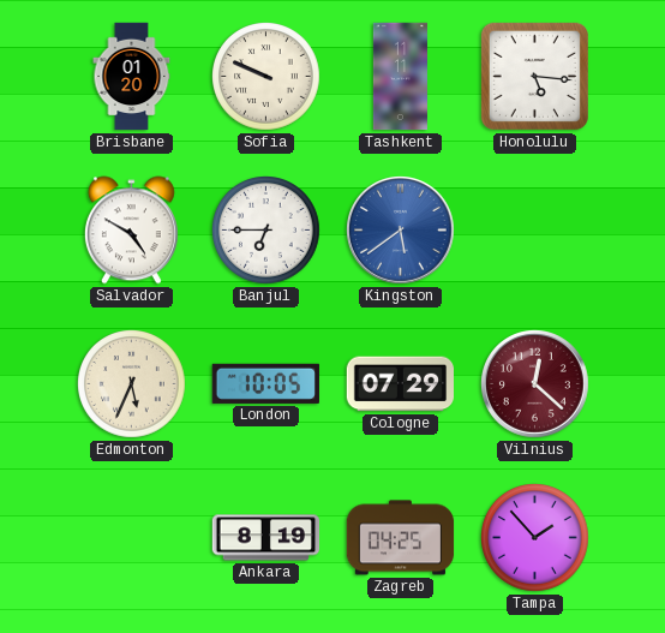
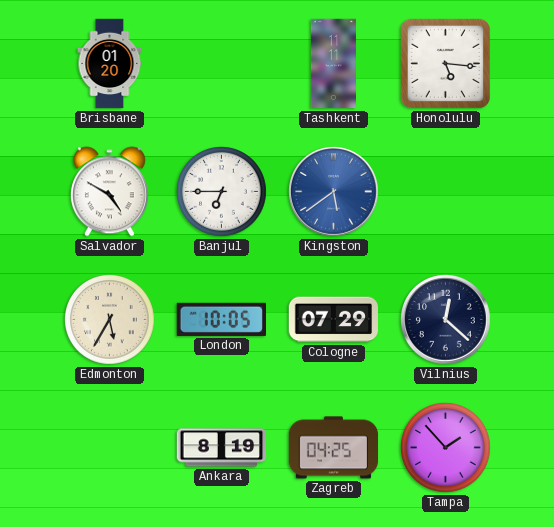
Sofia: 9:49 -> none (266, 77)
Edmonton: 5:34 -> 5:35 (110, 320)
Vilnius dial: burgundy -> navy (446, 320)
